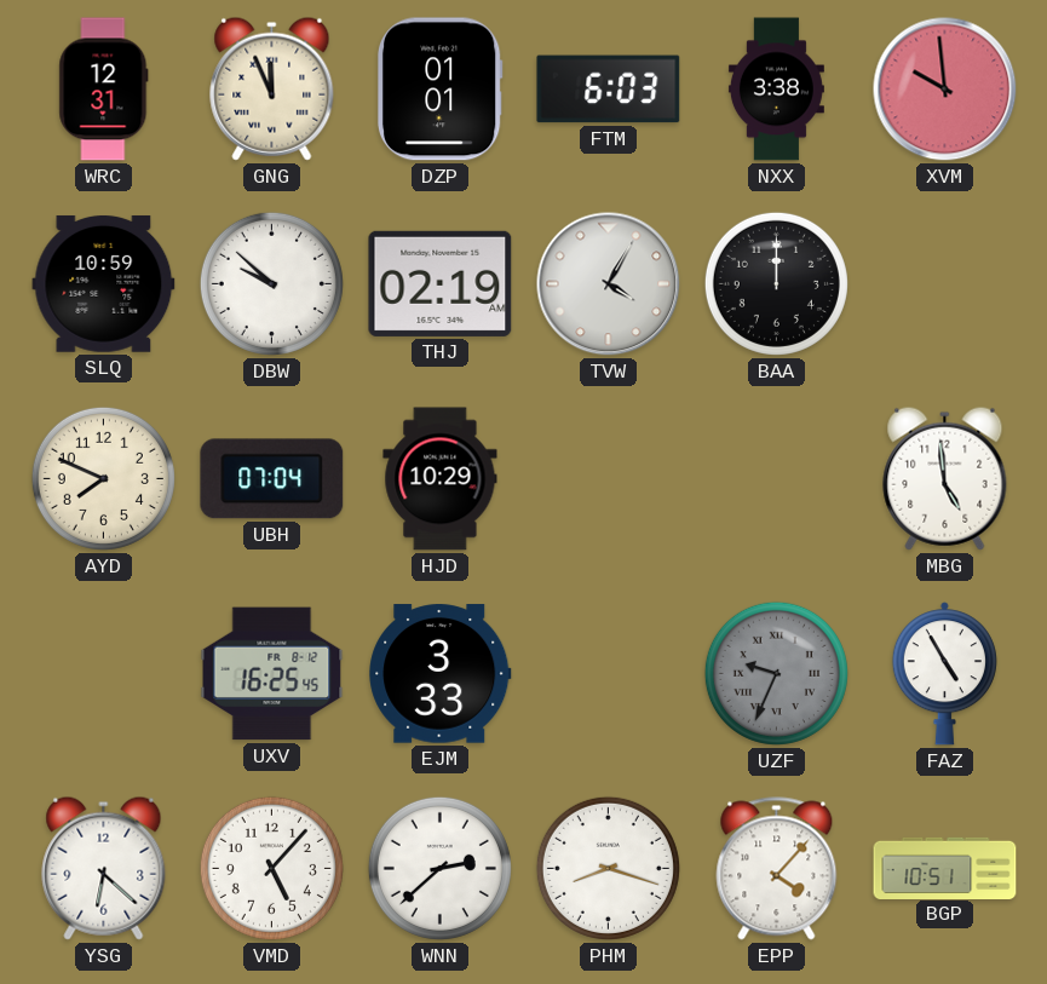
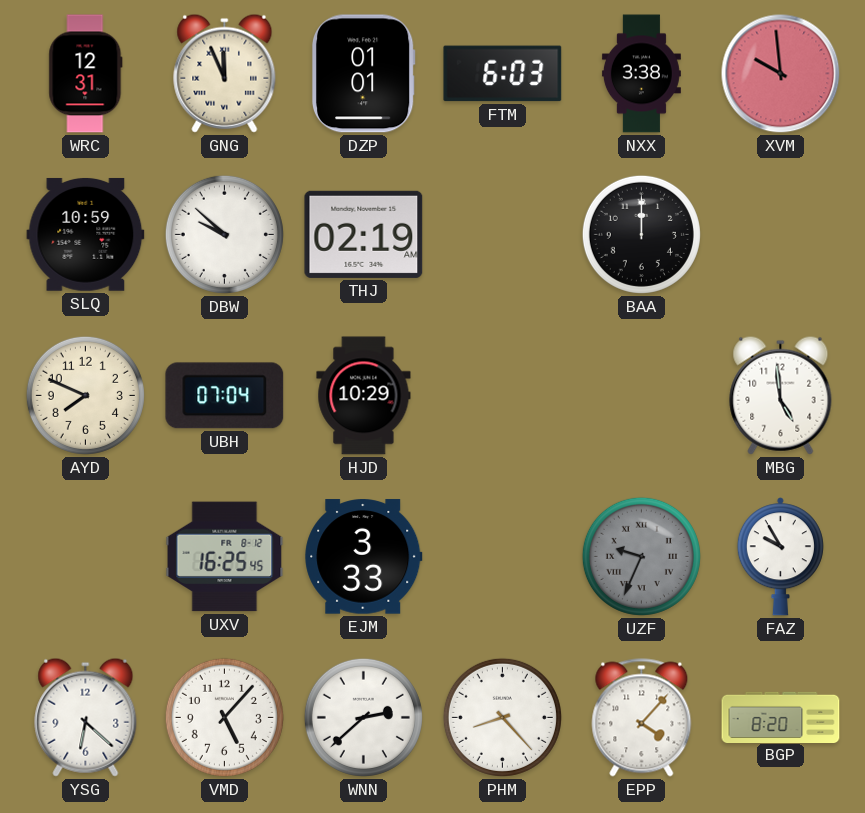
TVW: 4:05 -> none (609, 284)
FAZ: 4:55 -> 9:55 (780, 557)
PHM: 8:18 -> 8:23 (502, 717)
BGP: 10:51 -> 8:20 (781, 717)
